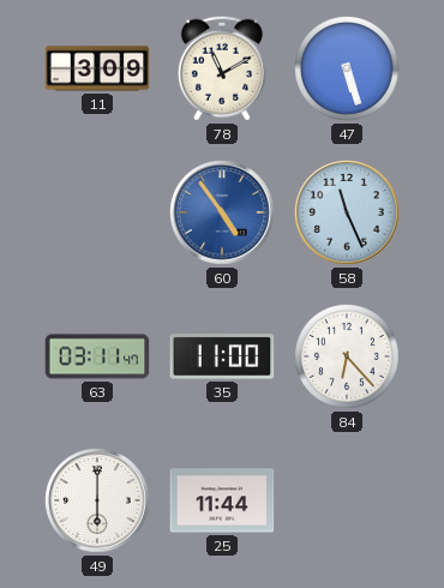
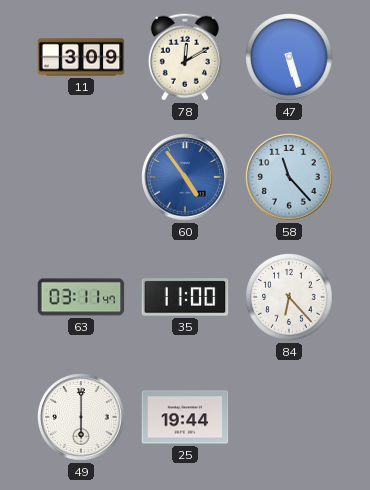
78: 11:10 -> 12:10 (185, 57)
58: 11:26 -> 11:23 (289, 177)
25: 11:44 -> 19:44 (185, 417)
